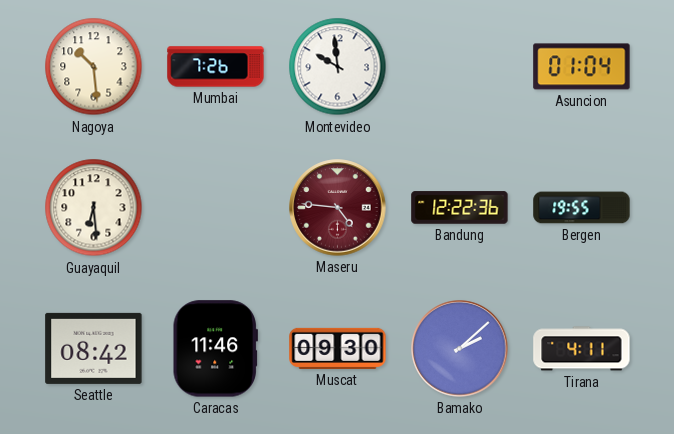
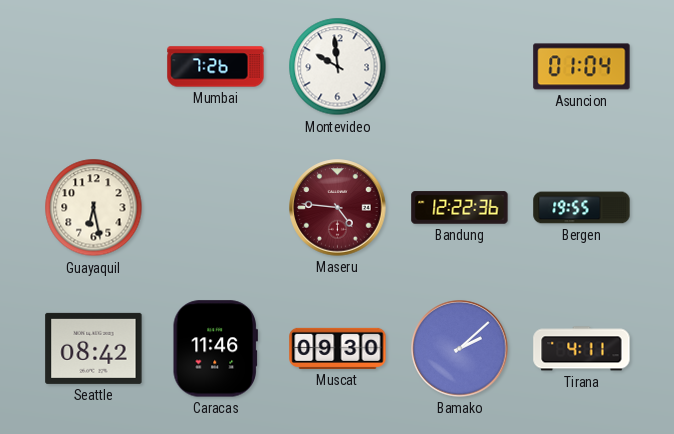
Nagoya: 10:29 -> none (94, 67)
Guayaquil: 6:29 -> 6:28 (94, 208)
